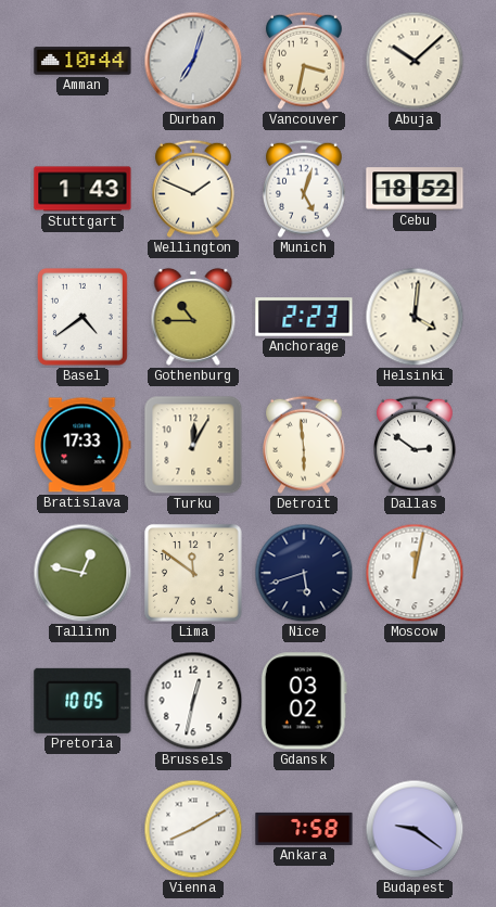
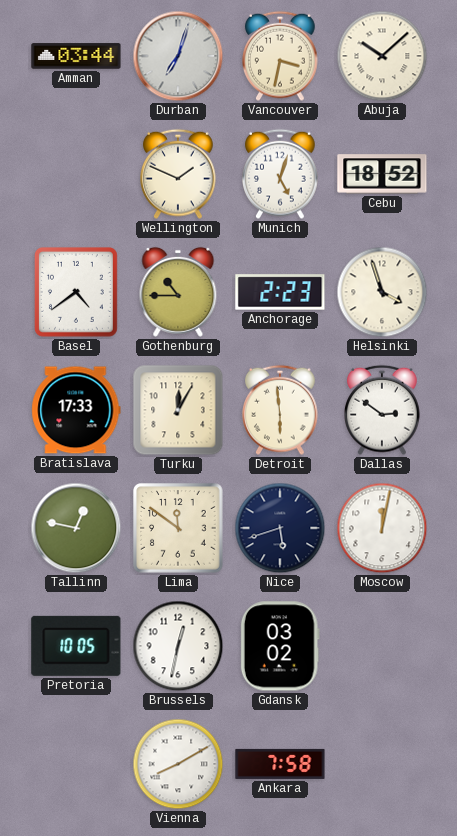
Amman: 10:44 -> 03:44 (76, 56)
Stuttgart: 1:43 -> none (82, 189)
Helsinki: 4:01 -> 3:57 (382, 292)
Budapest: 9:21 -> none (415, 829)
